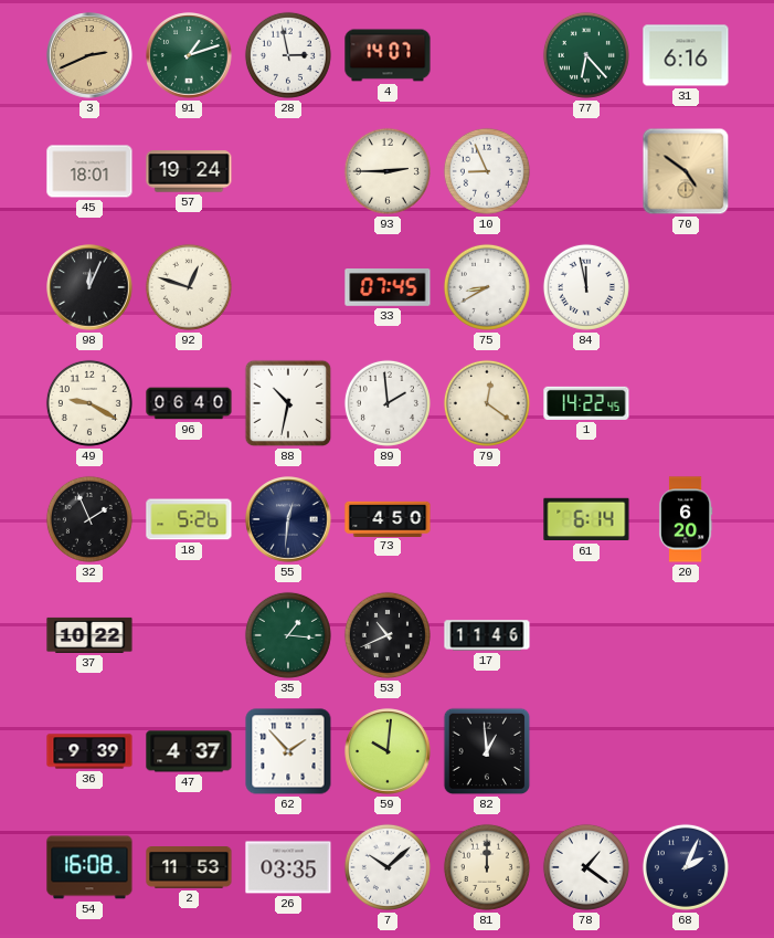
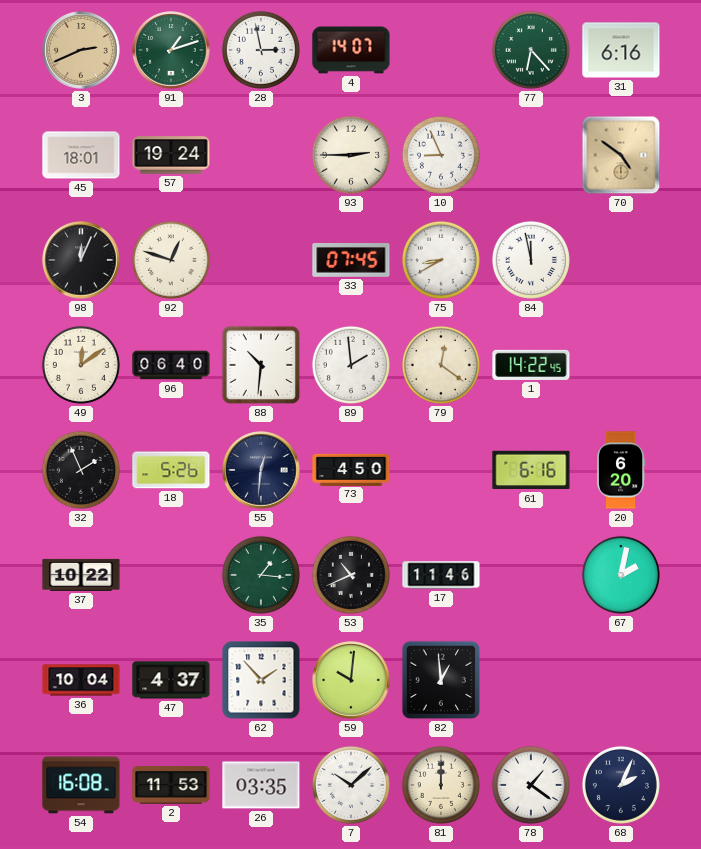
49: 9:20 -> 12:09 (81, 365)
88: 10:32 -> 10:31 (261, 365)
61: 6:14 -> 6:16 (531, 470)
67: none -> 2:02 (621, 575)
36: 9:39 -> 10:04 (81, 680)
